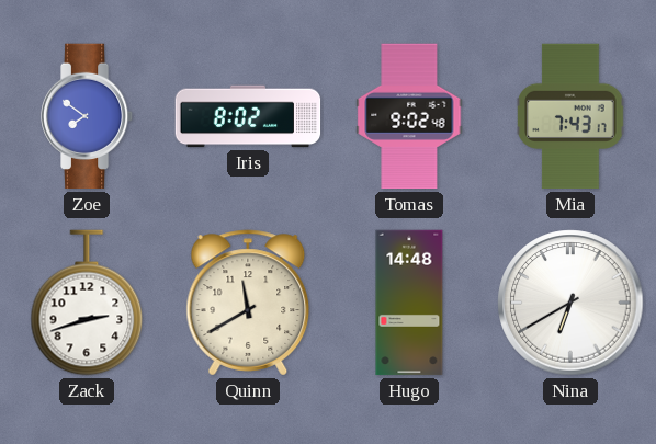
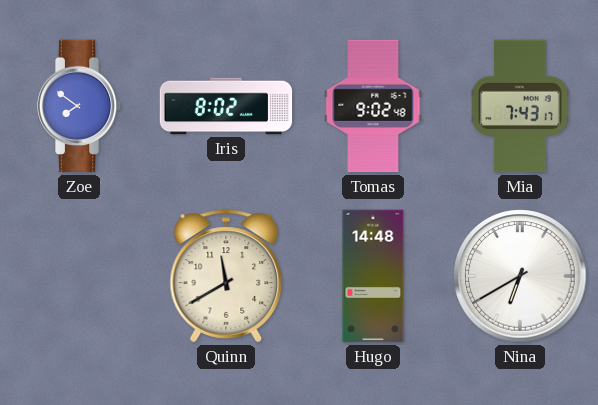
Zack: 2:42 -> none (87, 303)
